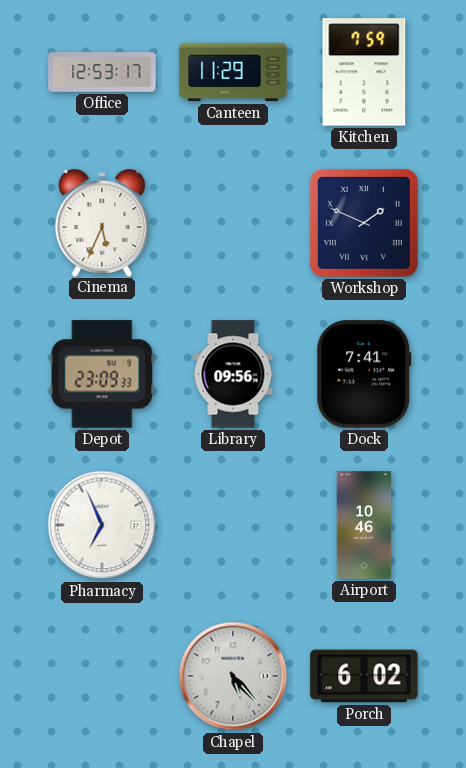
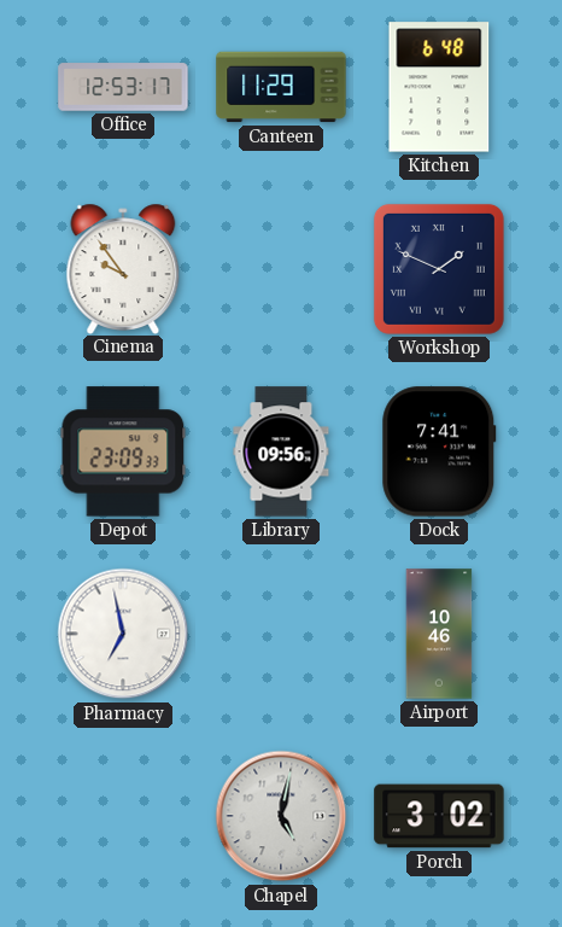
Kitchen: 7:59 -> 6:48 (439, 87)
Cinema: 5:34 -> 9:54 (123, 268)
Pharmacy: 6:56 -> 6:58 (123, 634)
Chapel: 5:23 -> 5:02 (281, 816)
Porch: 6:02 -> 3:02 (439, 816)
